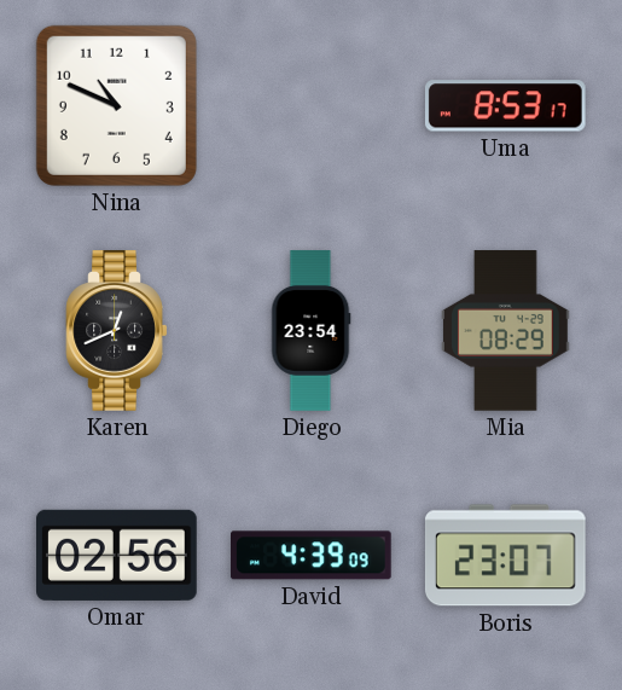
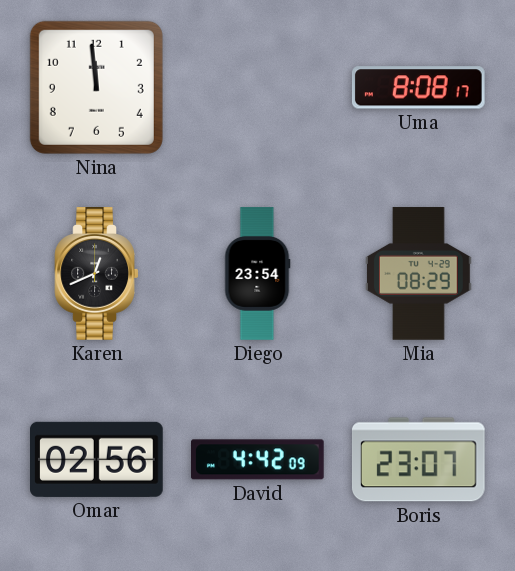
Nina: 10:49 -> 11:59 (96, 87)
Uma: 8:53 -> 8:08 (418, 88)
David: 4:39 -> 4:42 (258, 460)
